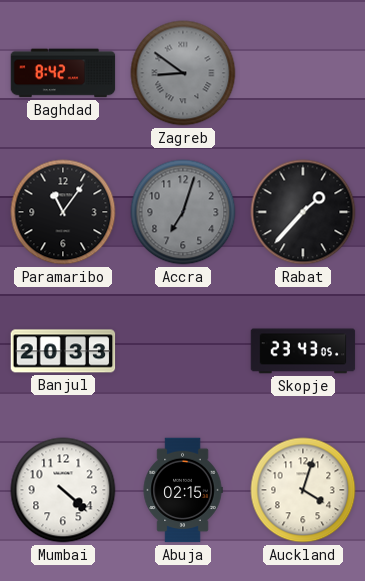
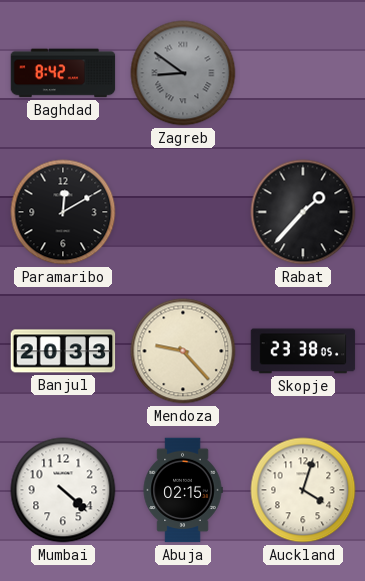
Paramaribo: 11:06 -> 12:10 (63, 212)
Accra: 7:03 -> none (183, 212)
Mendoza: none -> 9:23 (183, 351)
Skopje: 23:43 -> 23:38 (303, 351)
